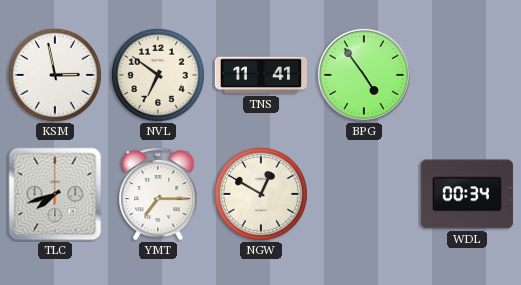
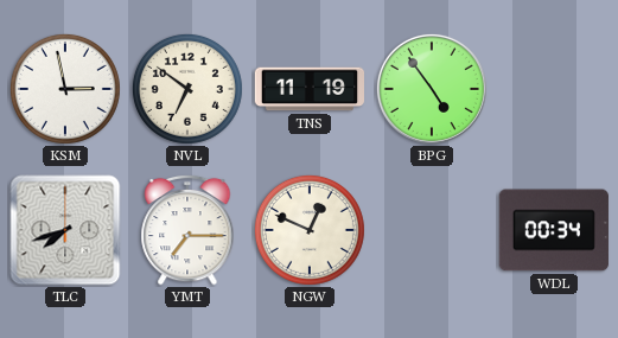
TNS: 11:41 -> 11:19 (308, 89)
NGW: 12:50 -> 12:49 (310, 230)
